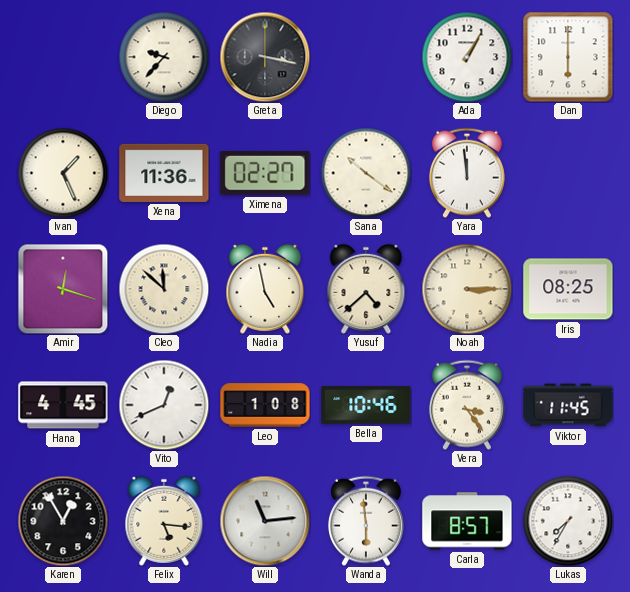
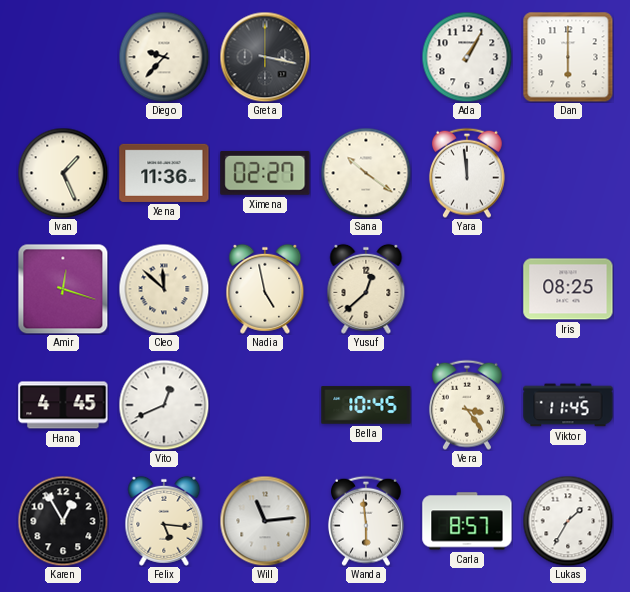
Yusuf: 4:38 -> 12:38 (366, 289)
Noah: 3:15 -> none (467, 289)
Leo: 1:08 -> none (265, 405)
Bella: 10:46 -> 10:45 (366, 405)
Lukas: 7:35 -> 1:35 (568, 521)
